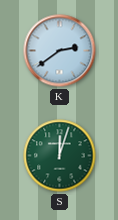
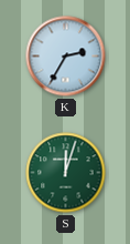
K: 2:39 -> 2:35 (66, 57)
